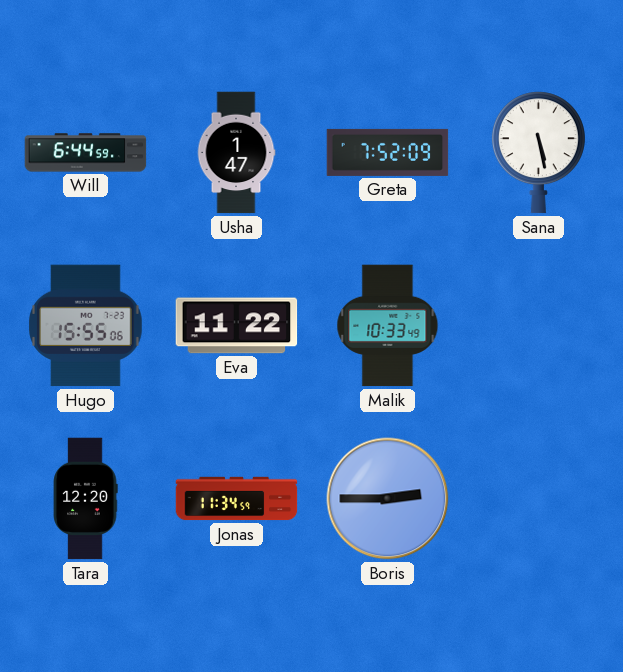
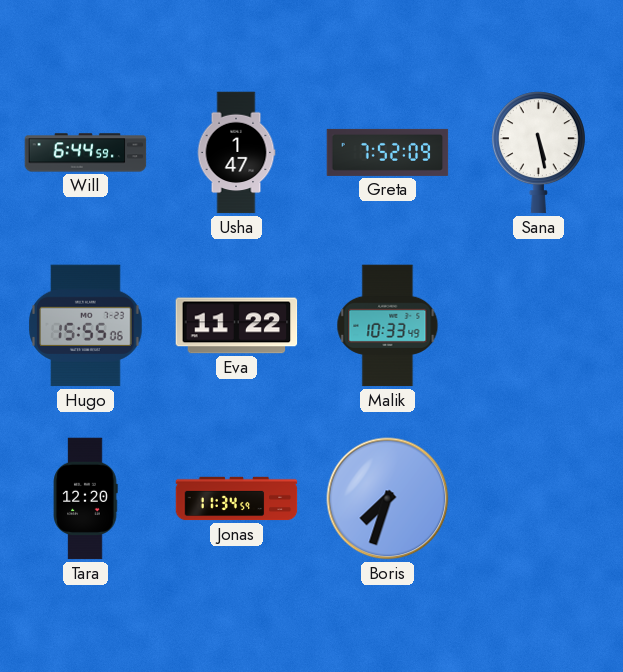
Boris: 2:45 -> 7:33 (388, 499)
